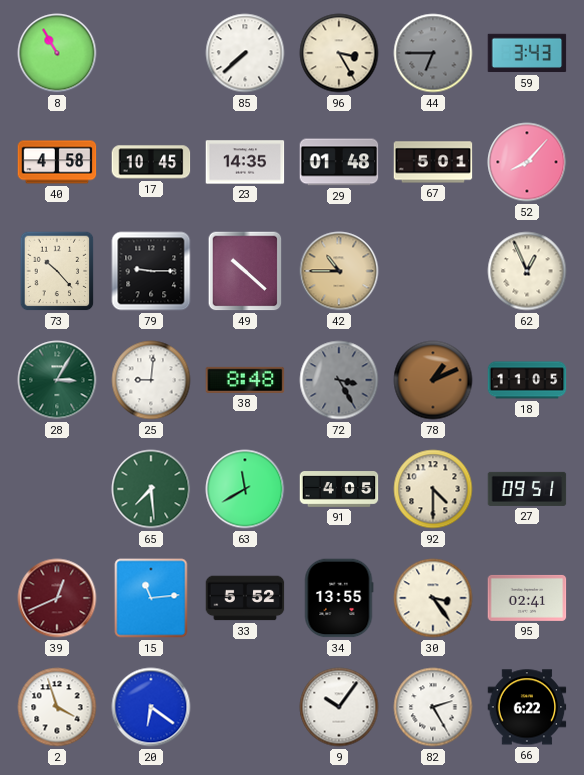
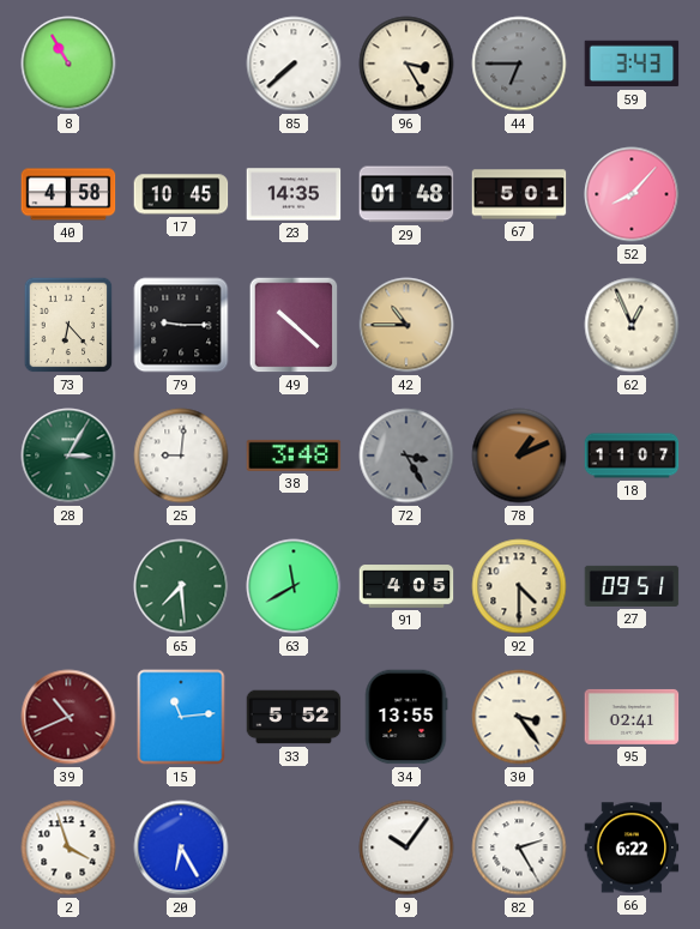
73: 10:23 -> 6:23 (68, 325)
38: 8:48 -> 3:48 (294, 456)
18: 11:05 -> 11:07 (632, 456)
39: 12:41 -> 10:41 (68, 717)
20: 6:21 -> 6:25 (181, 847)
